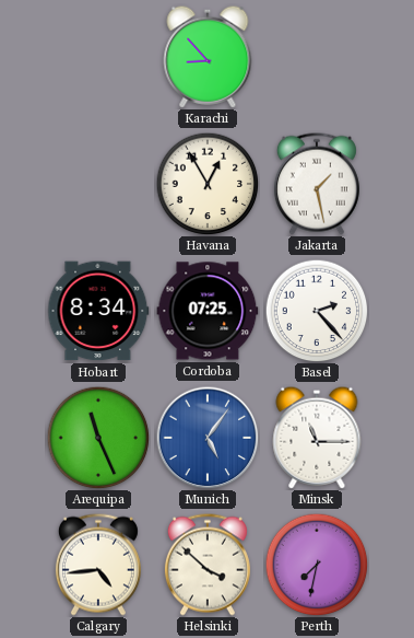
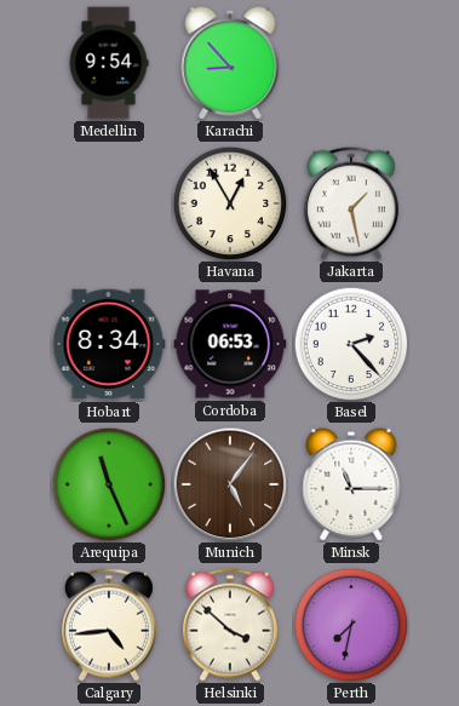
Medellin: none -> 9:54 (109, 63)
Cordoba: 07:25 -> 06:53 (230, 344)
Munich dial: blue -> brown (230, 484)
